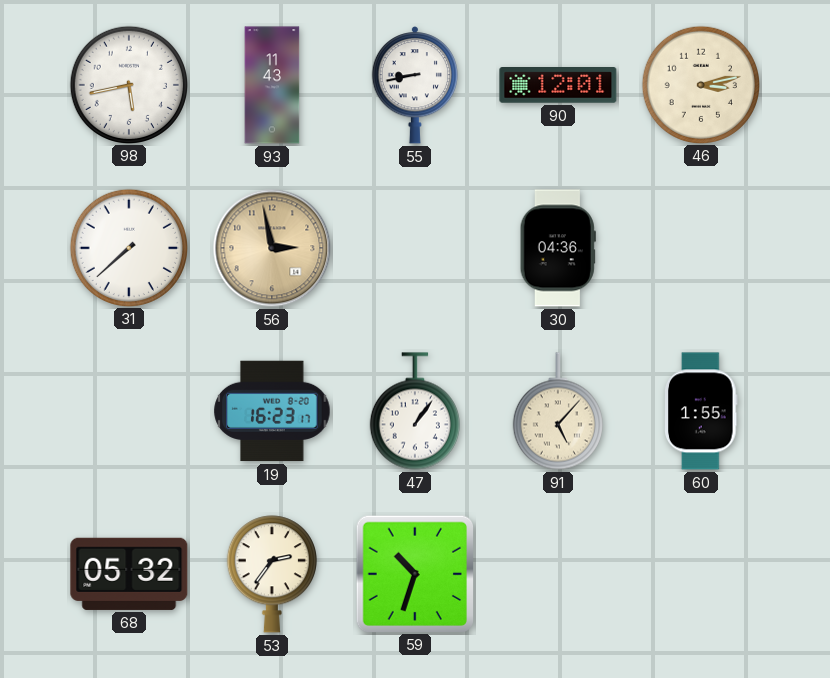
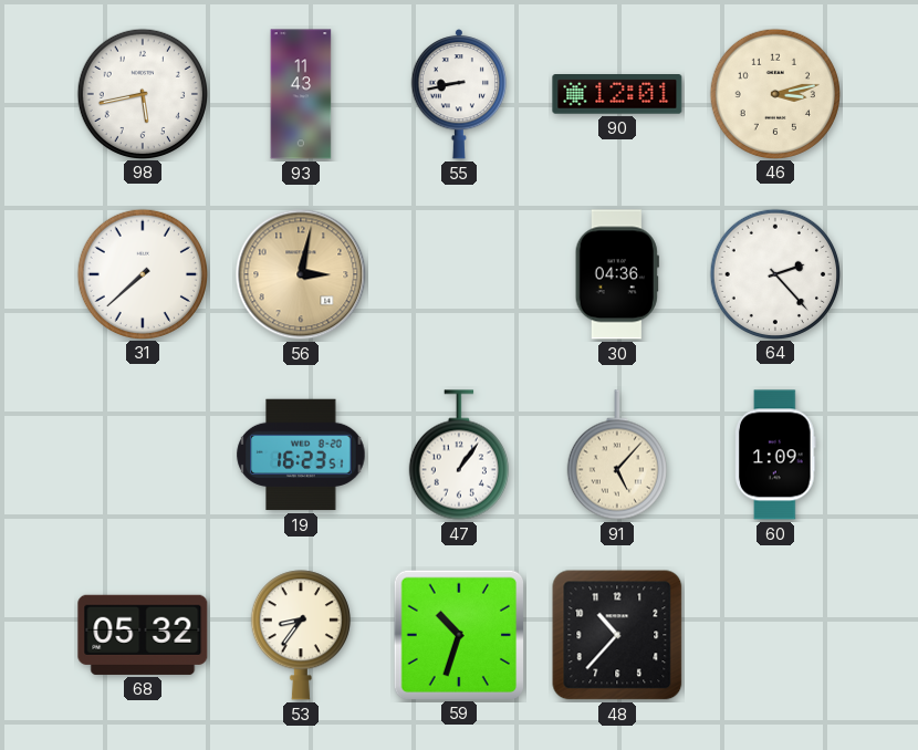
56: 2:58 -> 3:02 (301, 274)
64: none -> 2:23 (774, 273)
19: 16:23:17 -> 16:23:51 (301, 455)
60: 1:55 -> 1:09 (776, 455)
53: 2:36 -> 8:36 (301, 635)
48: none -> 10:37 (617, 635)
